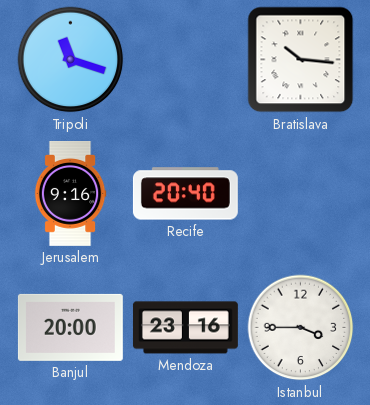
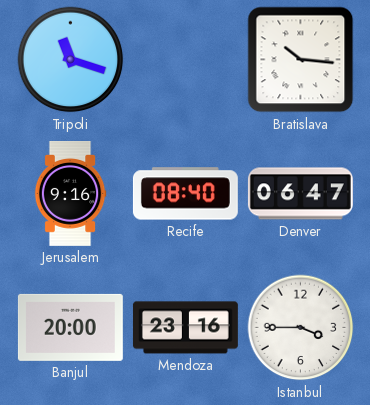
Recife: 20:40 -> 08:40 (185, 194)
Denver: none -> 06:47 (300, 194)
